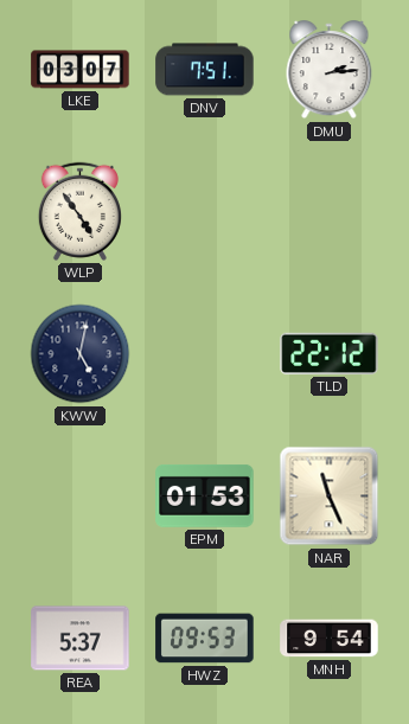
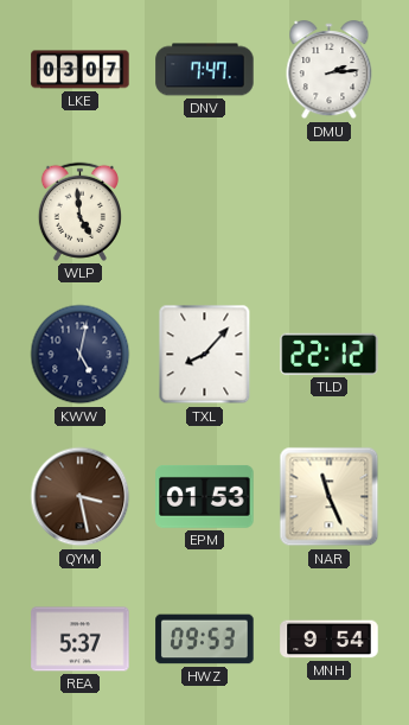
DNV: 7:51 -> 7:47 (205, 70)
WLP: 4:54 -> 4:59 (79, 211)
TXL: none -> 8:07 (205, 355)
QYM: none -> 3:28 (81, 497)
